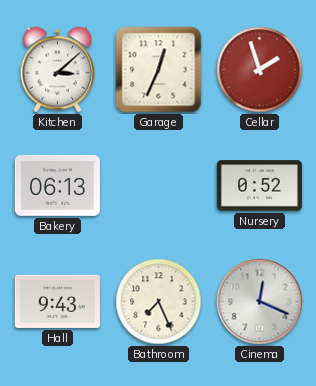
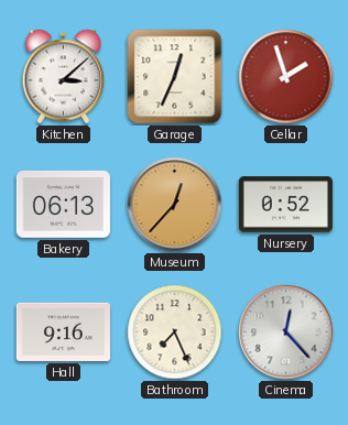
Museum: none -> 12:37 (175, 205)
Hall: 9:43 -> 9:16 (63, 331)
Cinema: 12:19 -> 12:23 (286, 333)
